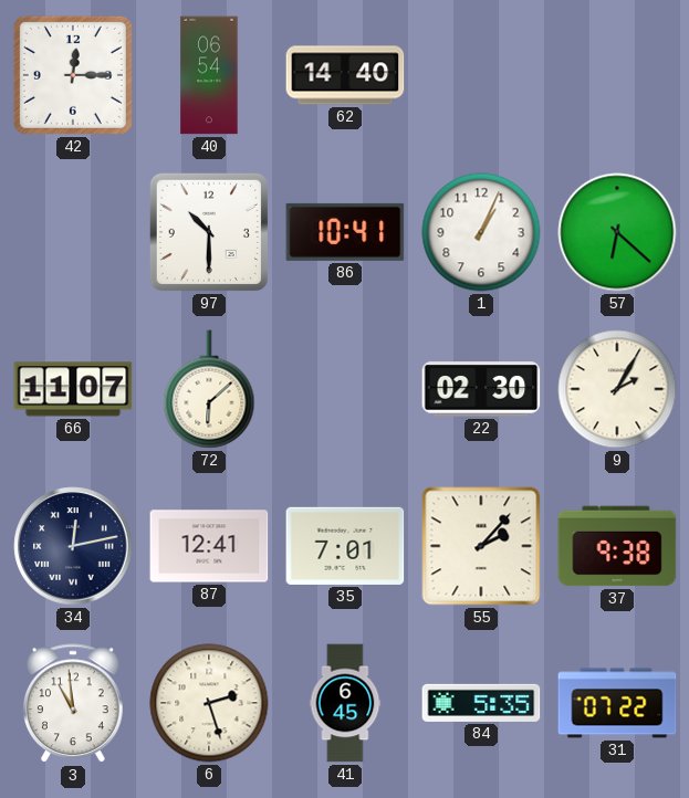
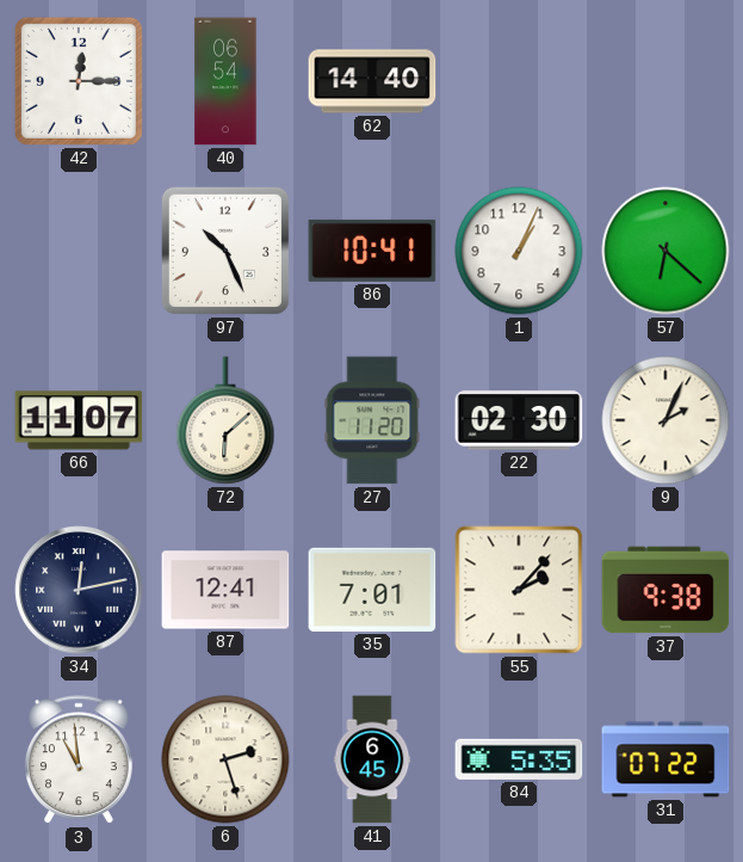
97: 10:30 -> 10:26 (225, 251)
27: none -> 11:20 (372, 420)
9: 2:05 -> 2:04 (665, 420)
